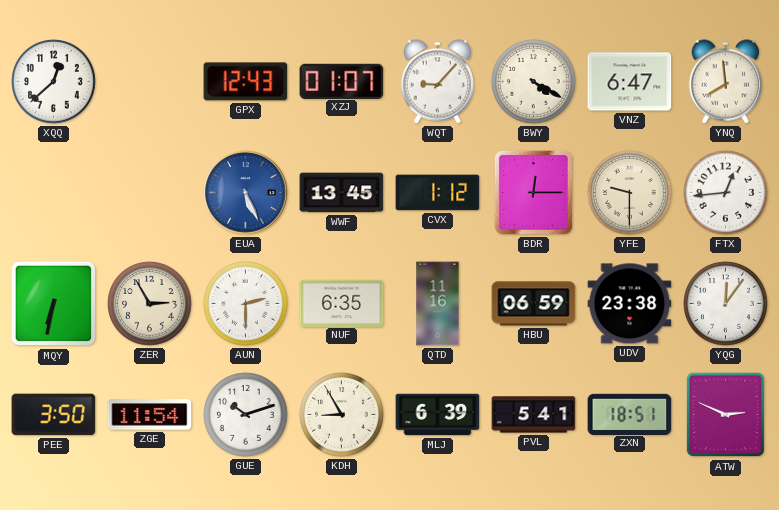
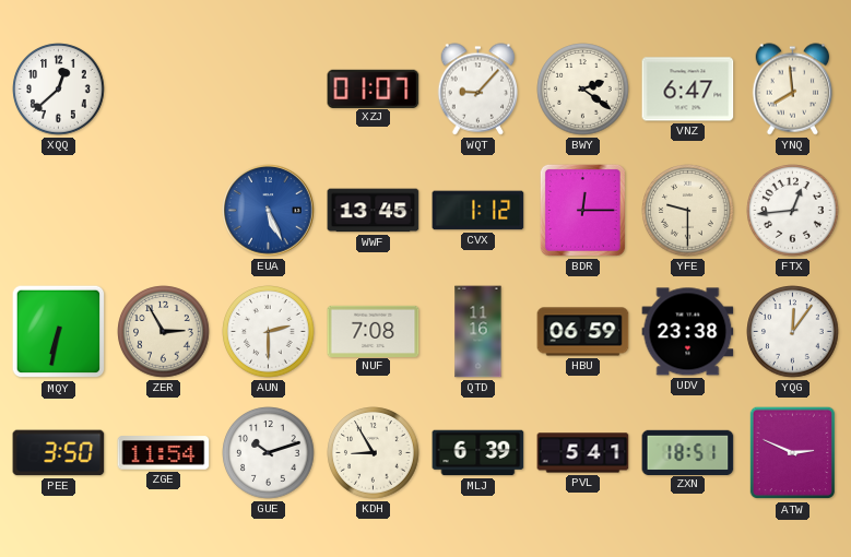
GPX: 12:43 -> none (246, 82)
BWY: 4:20 -> 2:21 (583, 90)
NUF: 6:35 -> 7:08 (374, 331)
